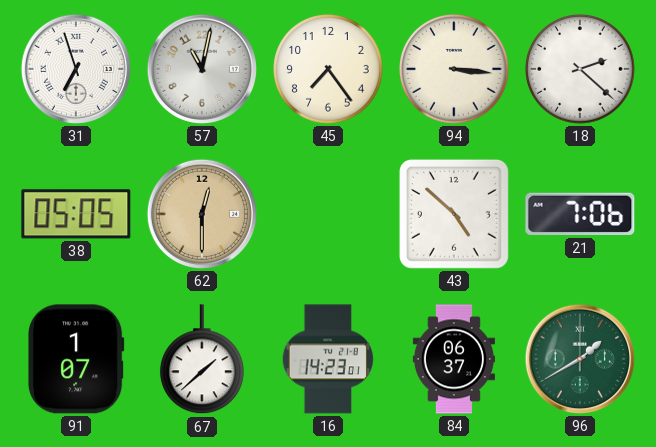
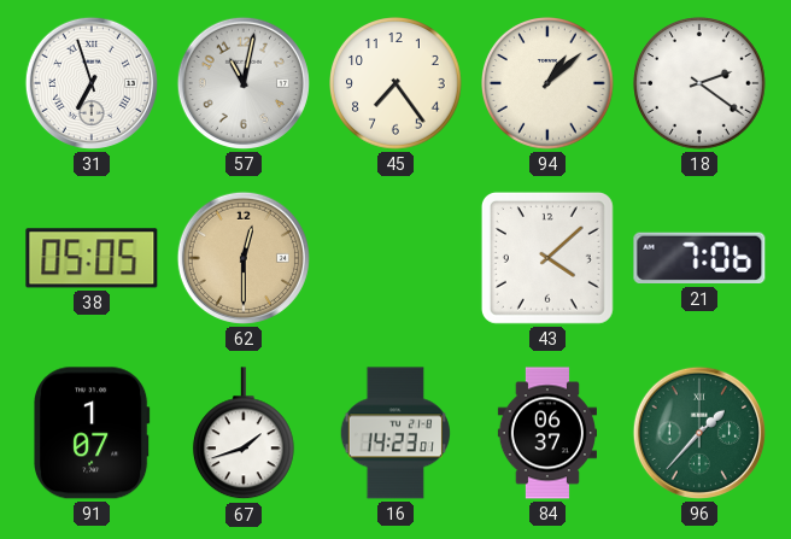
94: 3:16 -> 1:08 (549, 84)
18: 2:22 -> 2:21 (701, 84)
43: 4:52 -> 4:08 (547, 258)
67: 1:38 -> 1:42 (244, 434)
96: 1:40 -> 1:37 (699, 433)
